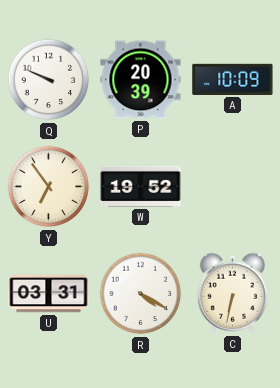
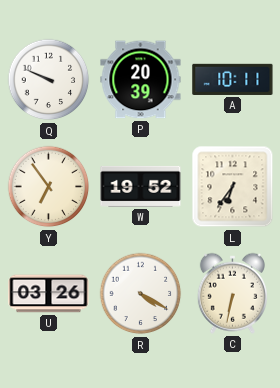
A: 10:09 -> 10:11 (233, 79)
L: none -> 6:36 (233, 187)
U: 03:31 -> 03:26 (49, 294)
